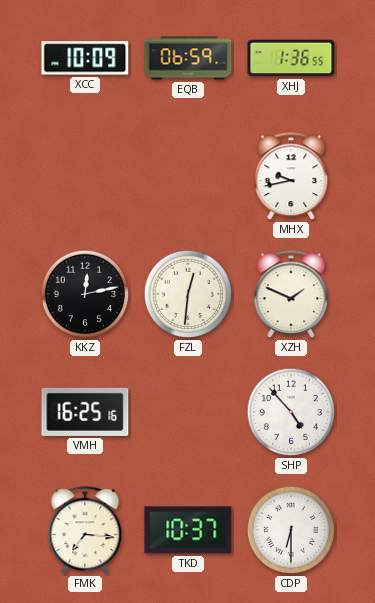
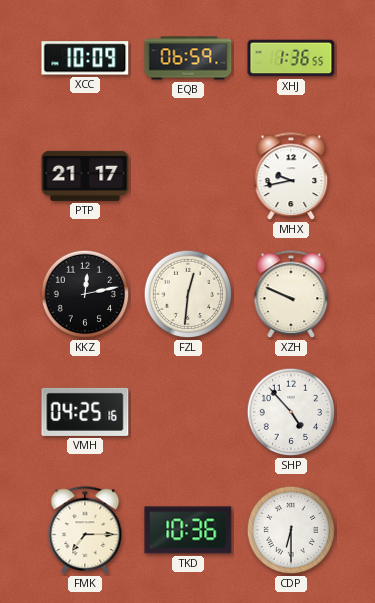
PTP: none -> 21:17 (85, 176)
XZH: 1:49 -> 9:49 (291, 295)
VMH: 16:25 -> 04:25 (85, 412)
FMK: 7:16 -> 7:15 (85, 531)
TKD: 10:37 -> 10:36 (188, 530)
